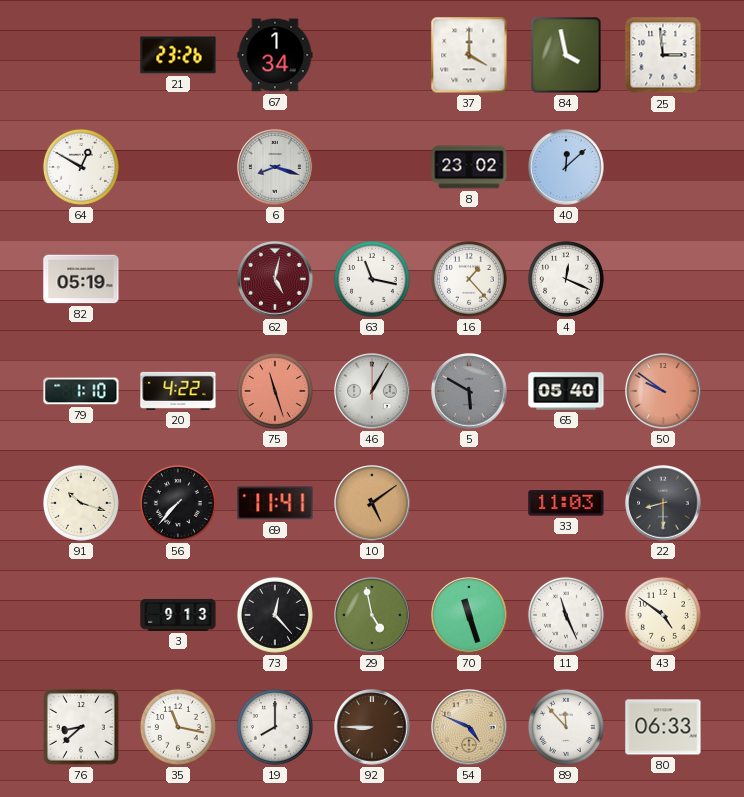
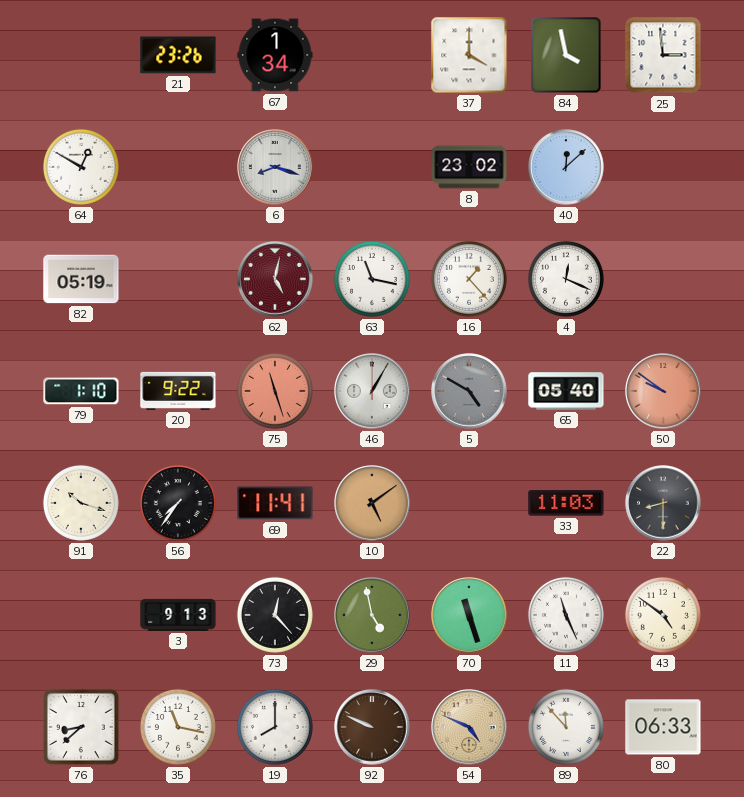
20: 4:22 -> 9:22 (178, 391)
5: 5:50 -> 4:50 (469, 391)
56: 7:37 -> 7:36 (178, 503)
92: 8:45 -> 9:49 (372, 727)
